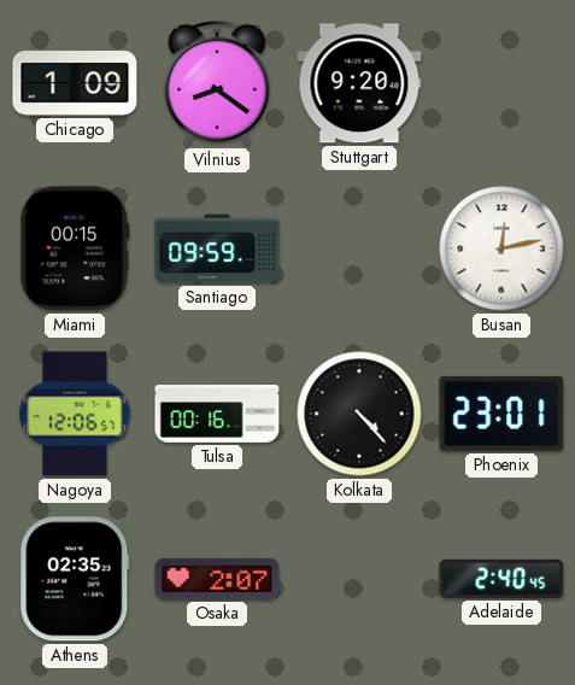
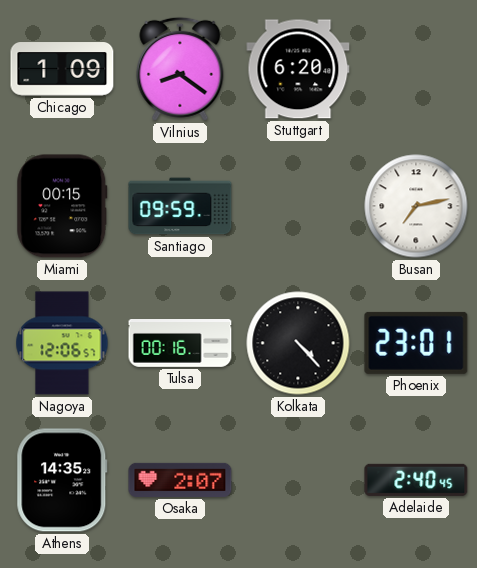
Stuttgart: 9:20 -> 6:20 (298, 69)
Busan: 12:13 -> 7:13 (416, 206)
Athens: 02:35 -> 14:35 (62, 480)
